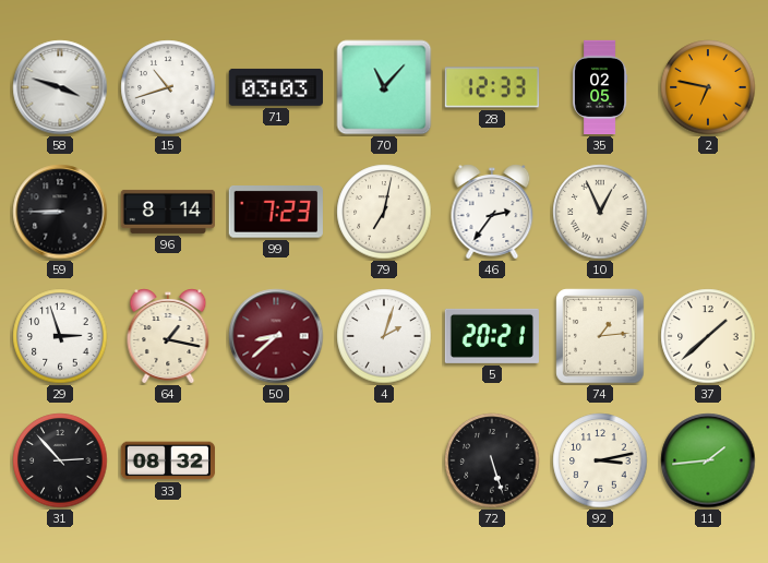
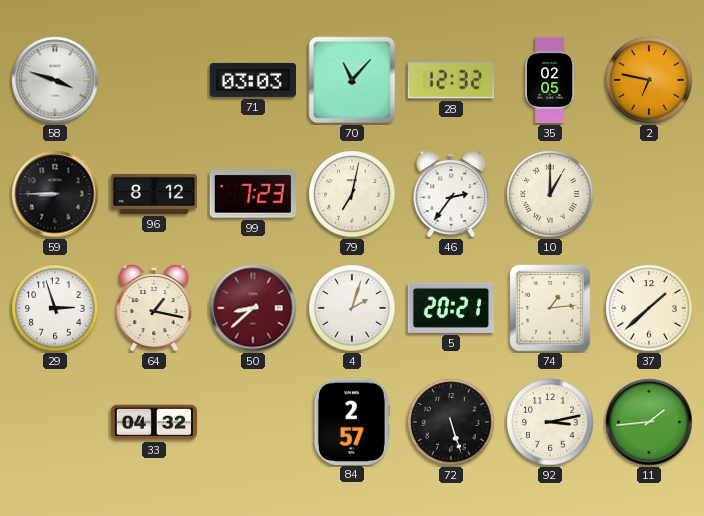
15: 10:42 -> none (168, 87)
28: 12:33 -> 12:32 (451, 80)
96: 8:14 -> 8:12 (153, 194)
10: 12:56 -> 1:00 (550, 194)
31: 2:53 -> none (60, 460)
33: 08:32 -> 04:32 (153, 422)
84: none -> 2:57 (352, 421)
